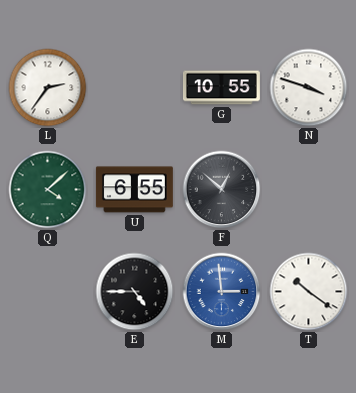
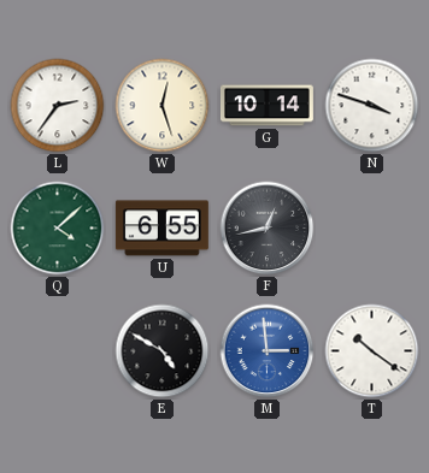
W: none -> 12:27 (163, 106)
G: 10:55 -> 10:14 (266, 106)
F: 12:52 -> 12:43 (268, 229)
E: 4:45 -> 4:50 (163, 351)
